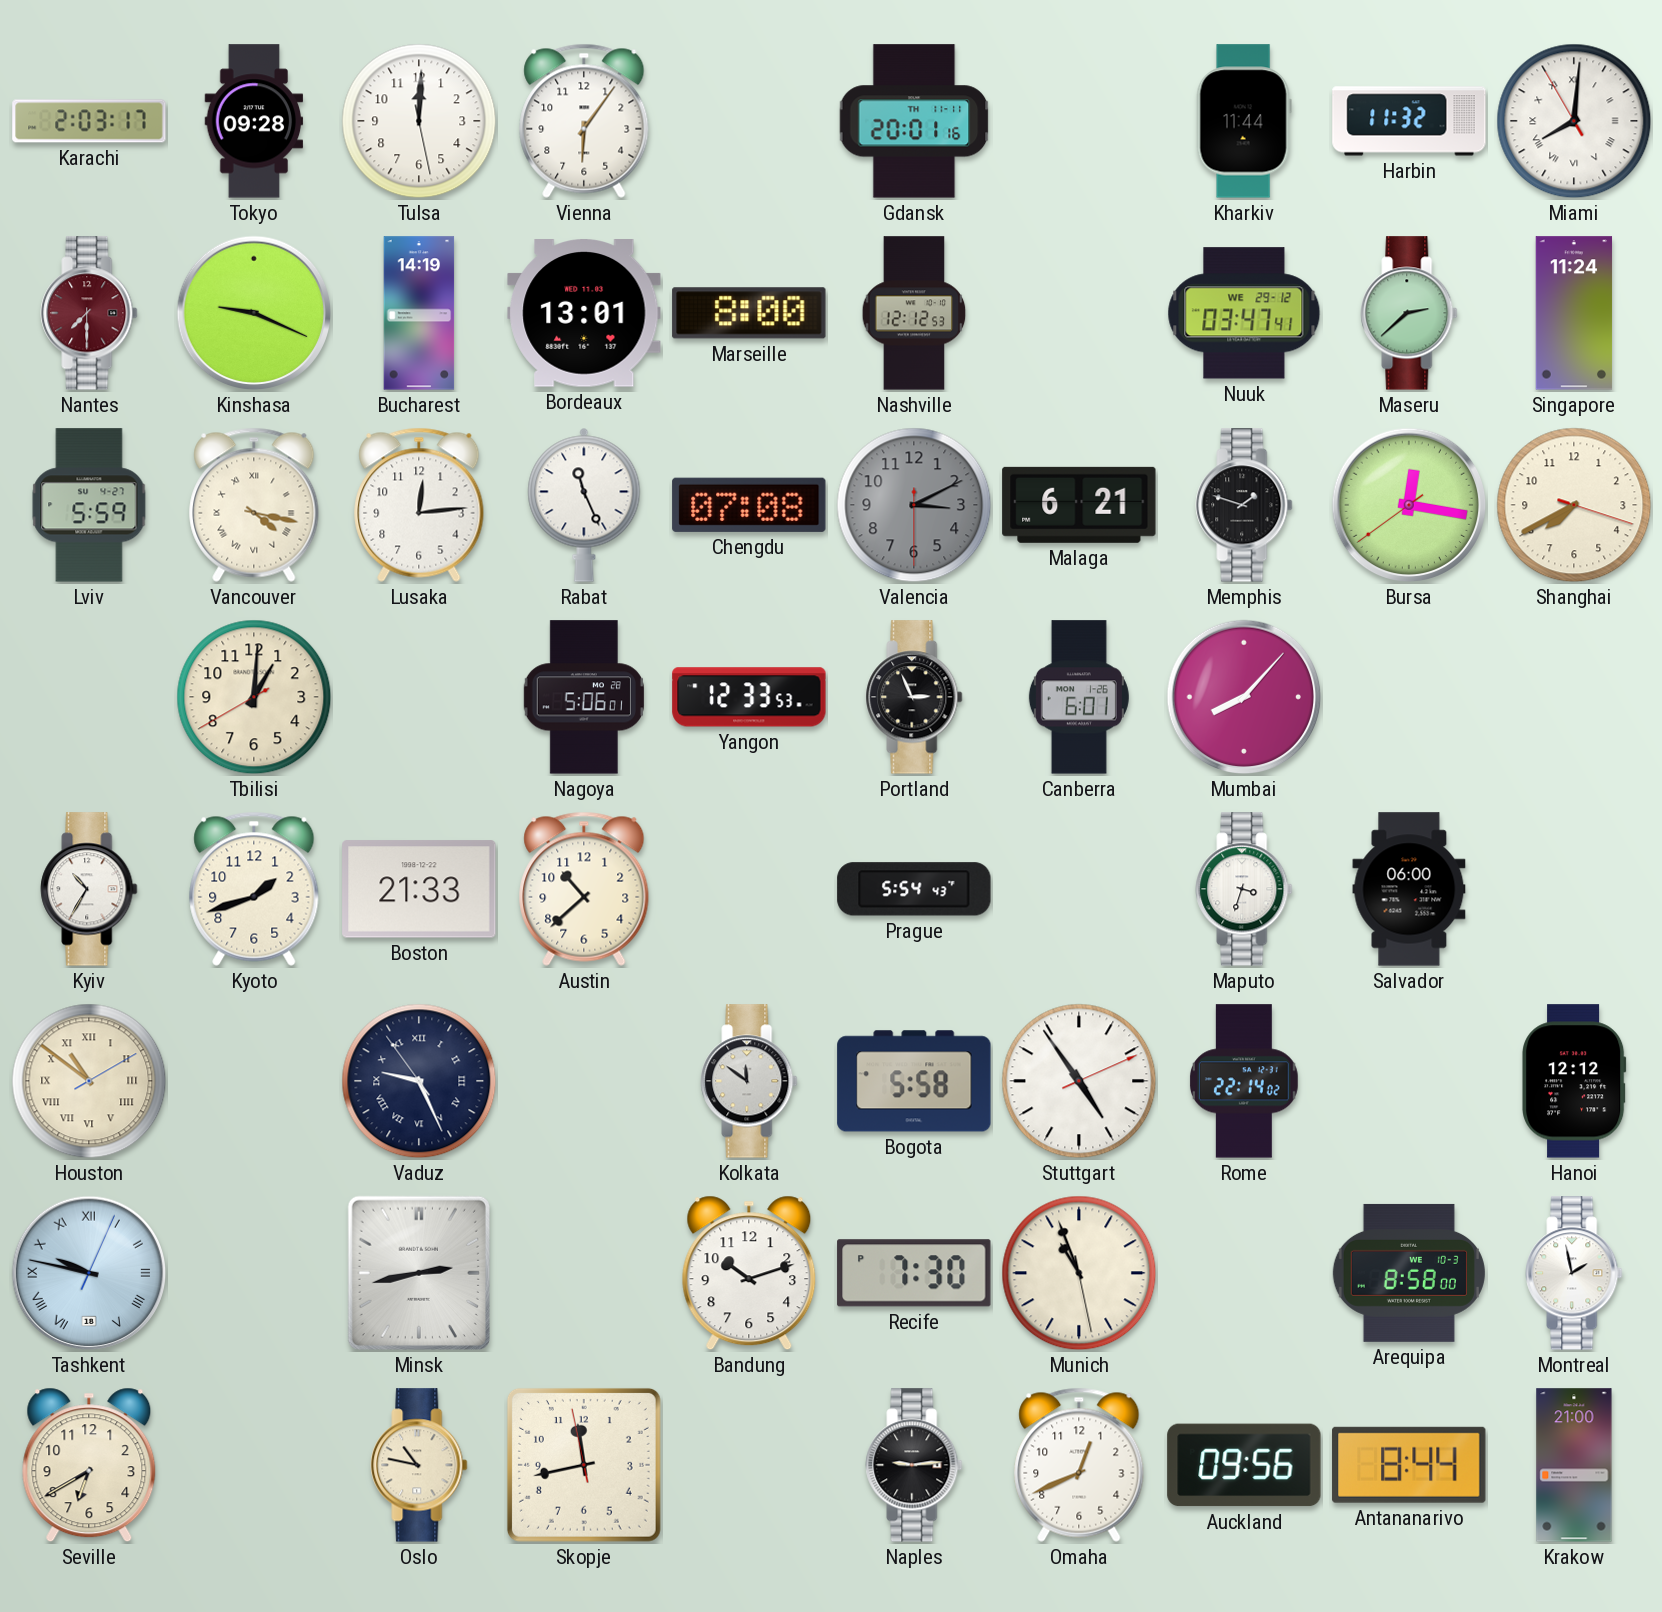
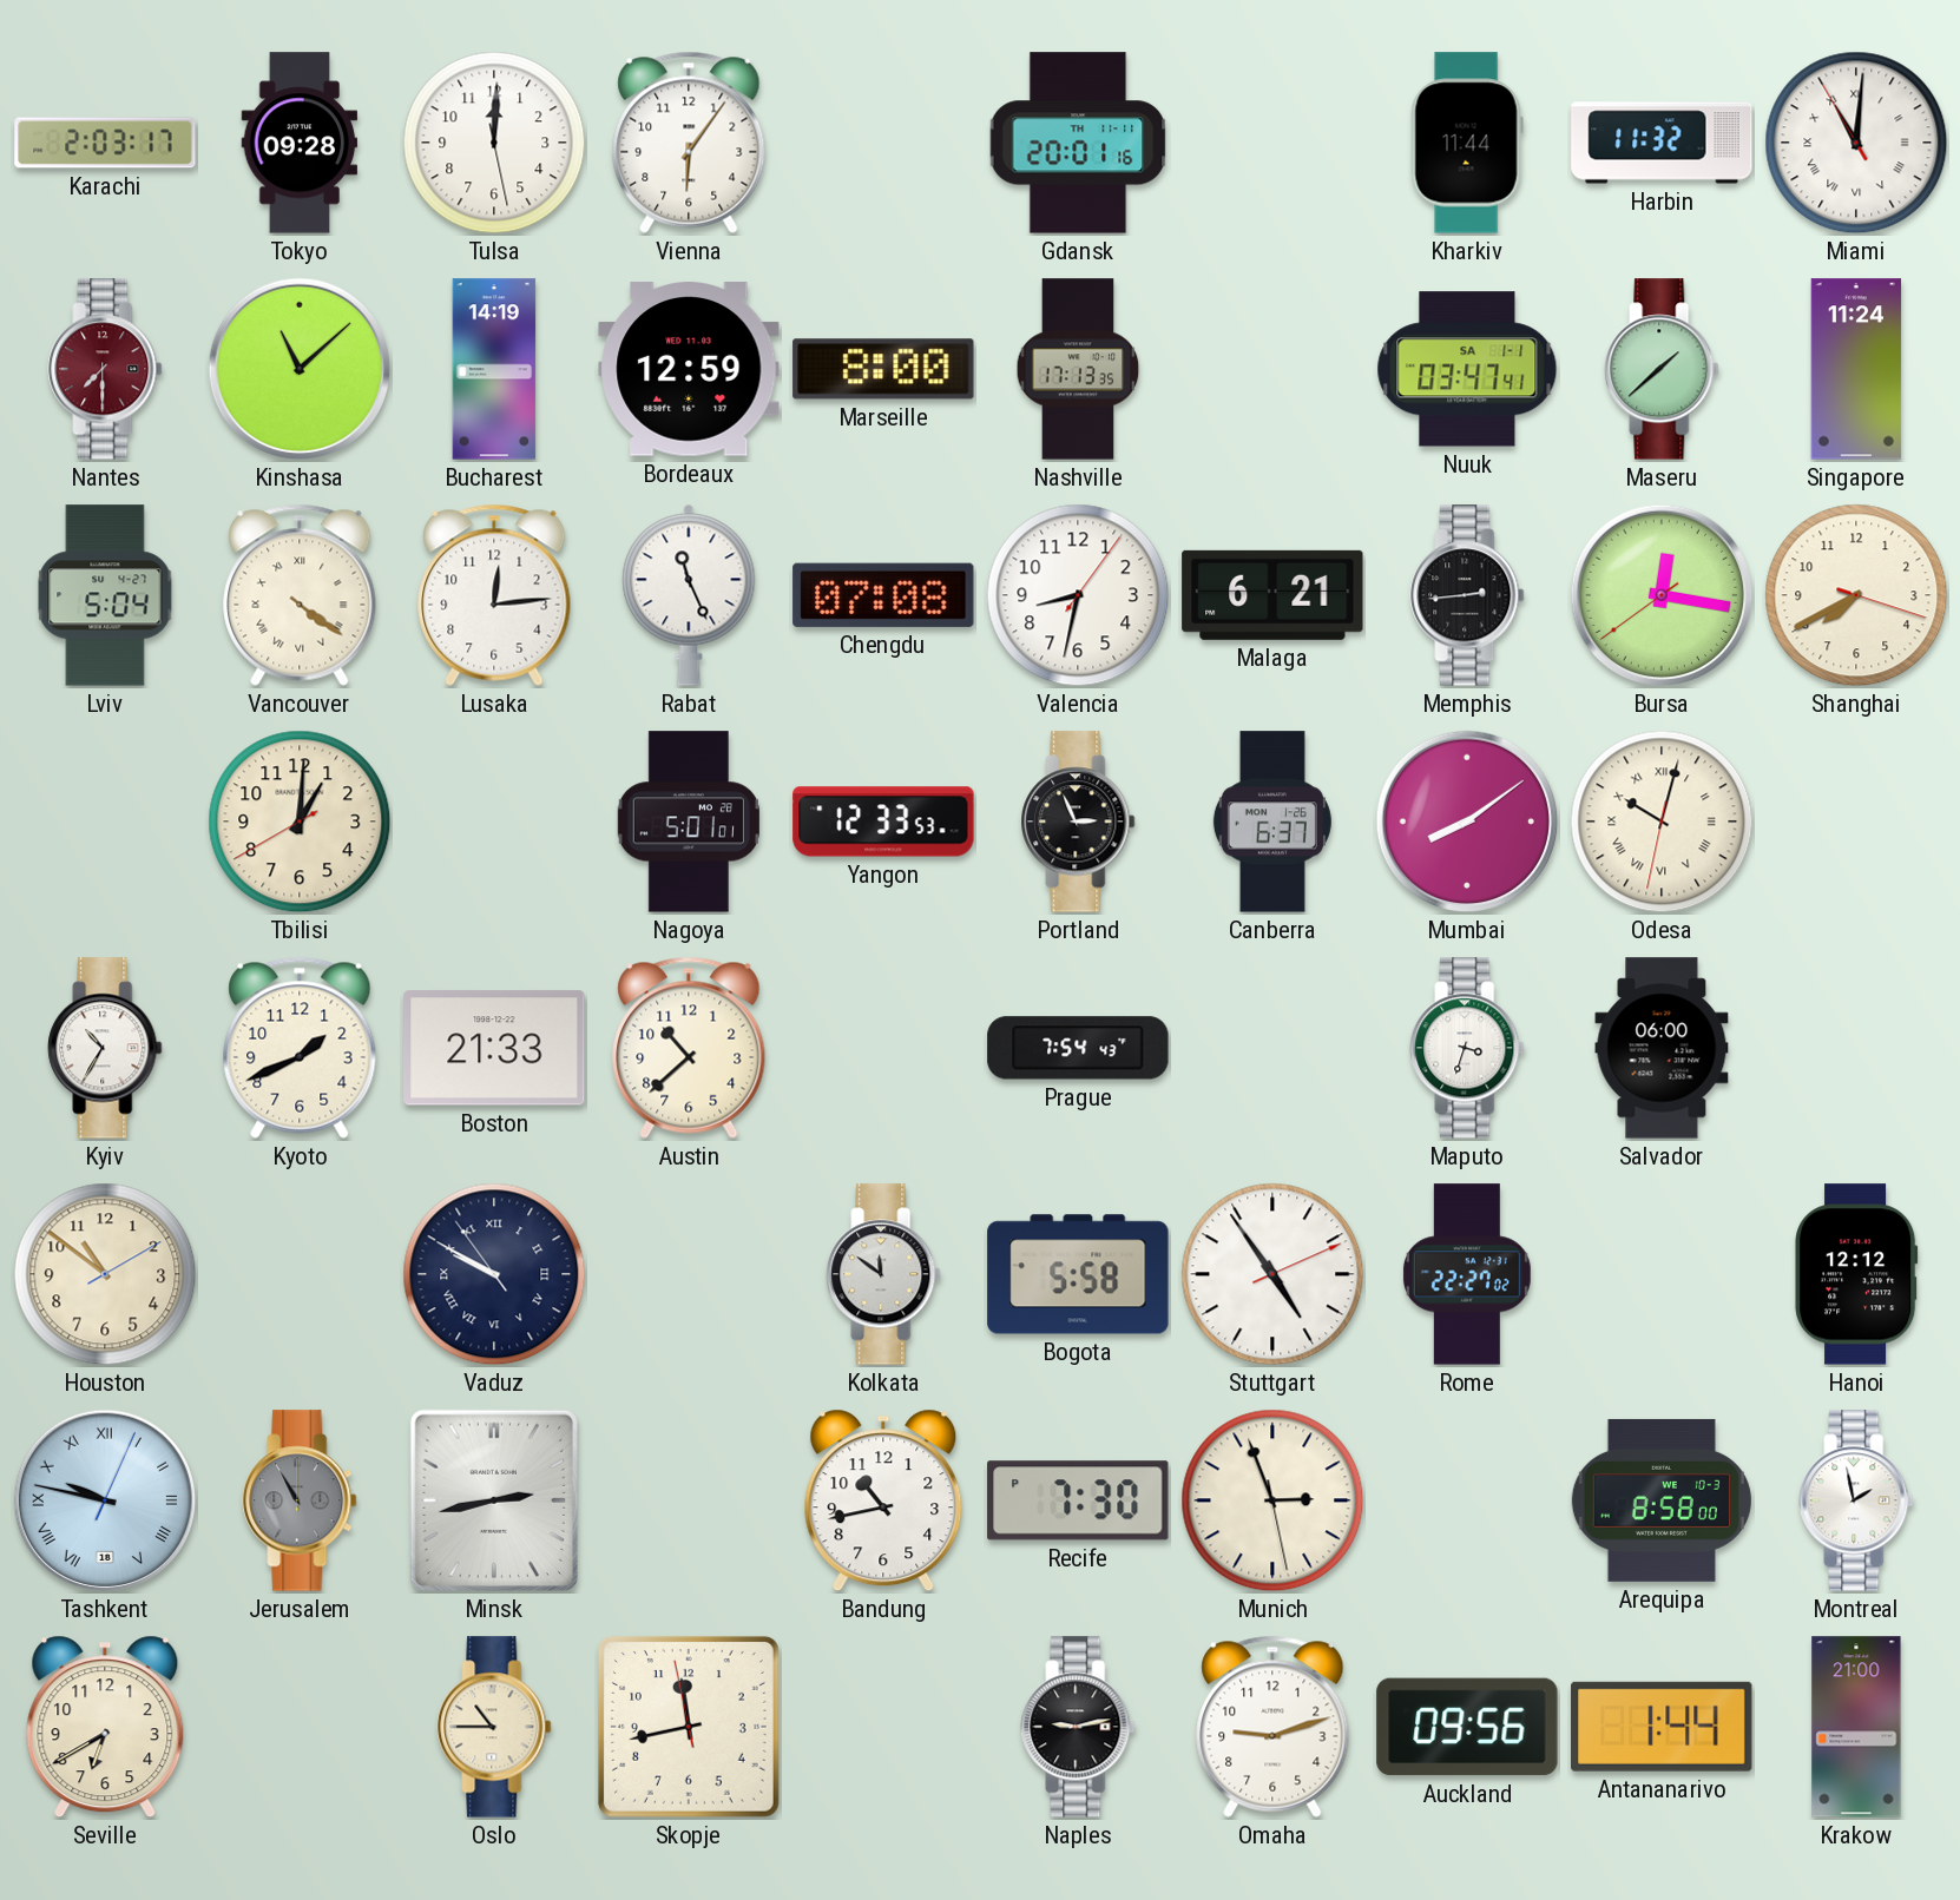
Miami: 8:00 -> 11:00 (1856, 143)
Kinshasa: 9:19 -> 11:08 (300, 369)
Bordeaux: 13:01 -> 12:59 (689, 369)
Nashville: 12:12 -> 17:13 (1078, 369)
Nuuk date: WE 29-12 -> SA 1-1 (1467, 369)
Maseru: 2:38 -> 1:38 (1662, 369)
Lviv: 5:59 -> 5:04 (105, 595)
Vancouver: 4:17 -> 4:21 (300, 595)
Valencia: 3:10 -> 8:32 (1078, 595)
Valencia dial: grey -> white (1078, 595)
Memphis: 1:48 -> 2:44 (1467, 595)
Nagoya: 5:06 -> 5:01 (689, 822)
Canberra: 6:01 -> 6:37 (1272, 822)
Mumbai: 8:07 -> 8:09 (1467, 822)
Odesa: none -> 10:02 (1662, 822)
Kyoto: 1:42 -> 1:41 (300, 1048)
Prague: 5:54 -> 7:54 (1078, 1048)
Houston numerals: Roman -> Arabic (105, 1274)
Vaduz: 9:25 -> 9:49 (494, 1274)
Rome: 22:14 -> 22:27 (1467, 1274)
Jerusalem: none -> 10:55 (300, 1500)
Bandung: 10:12 -> 10:43 (883, 1500)
Munich: 10:56 -> 2:56 (1272, 1500)
Oslo: 10:47 -> 10:45 (494, 1727)
Naples: 9:14 -> 9:13 (1078, 1727)
Omaha: 12:41 -> 9:12 (1272, 1727)
Antananarivo: 8:44 -> 1:44 (1662, 1727)
